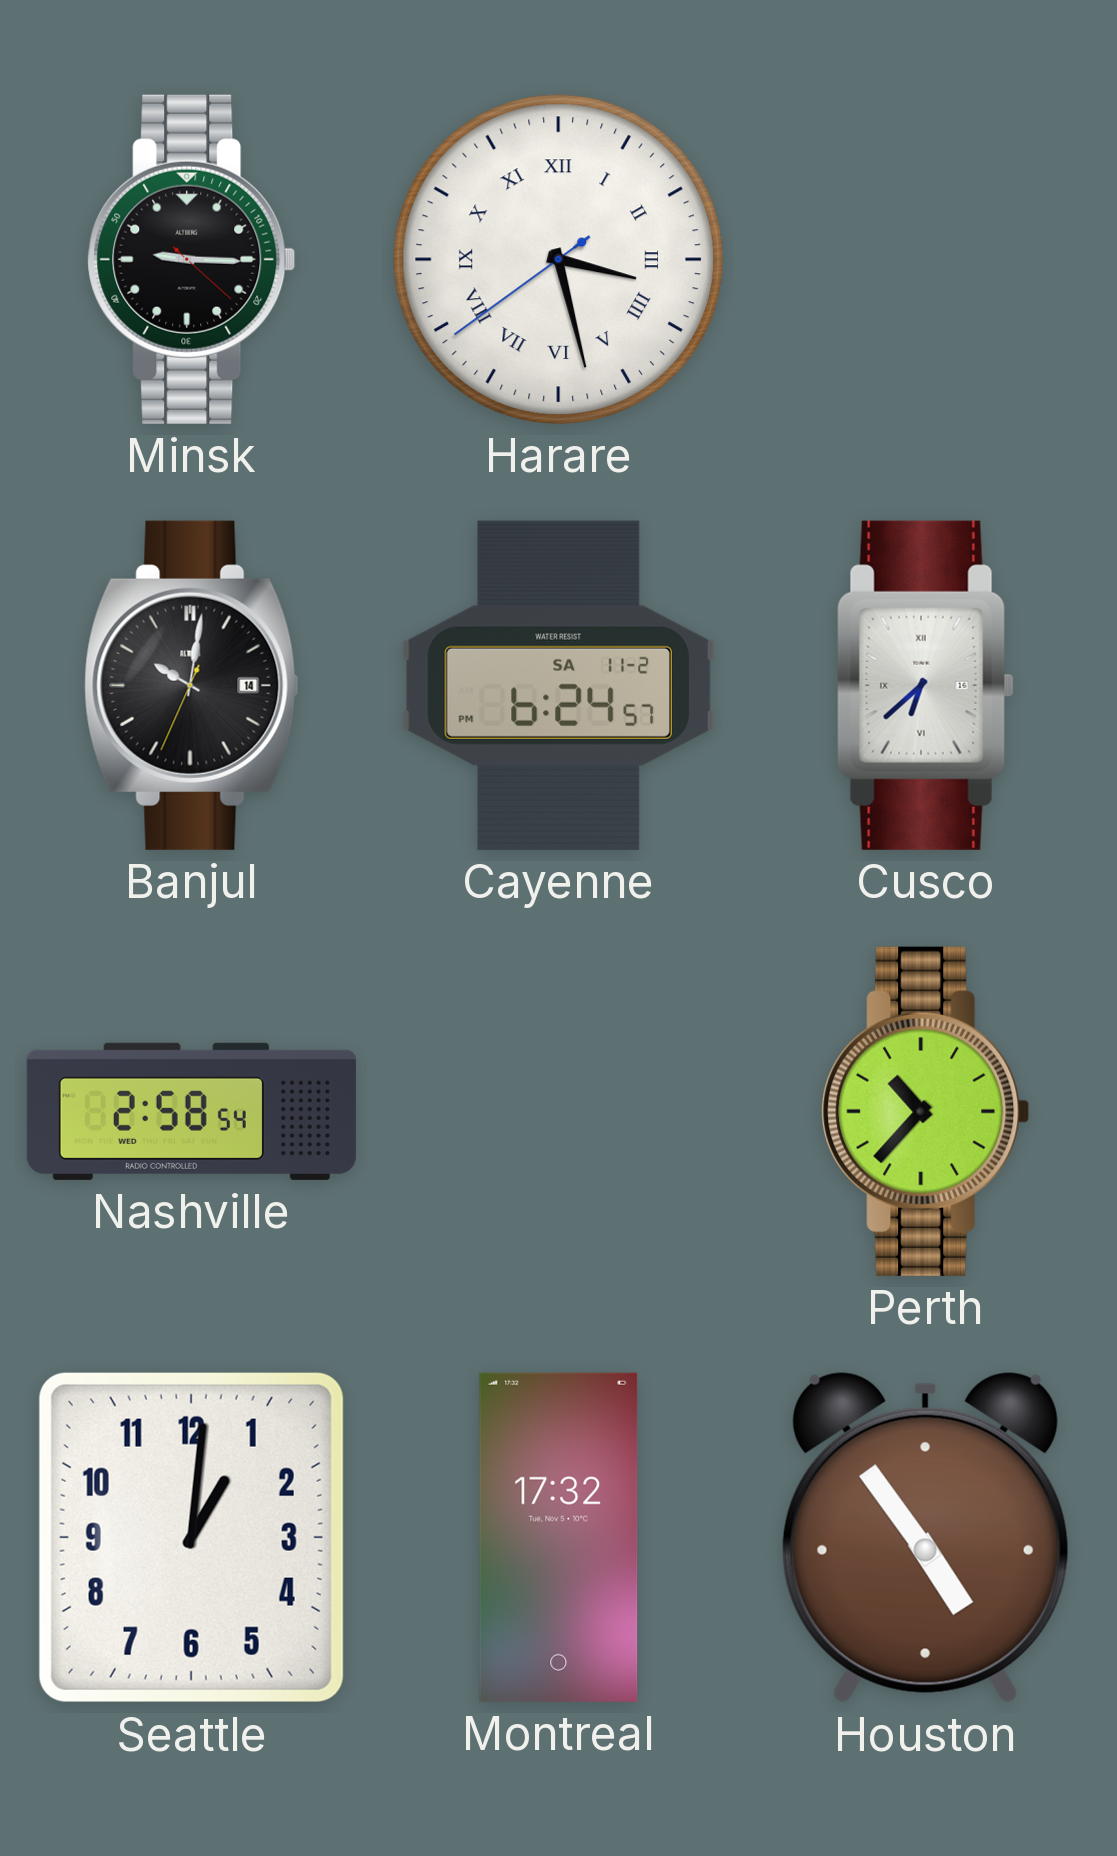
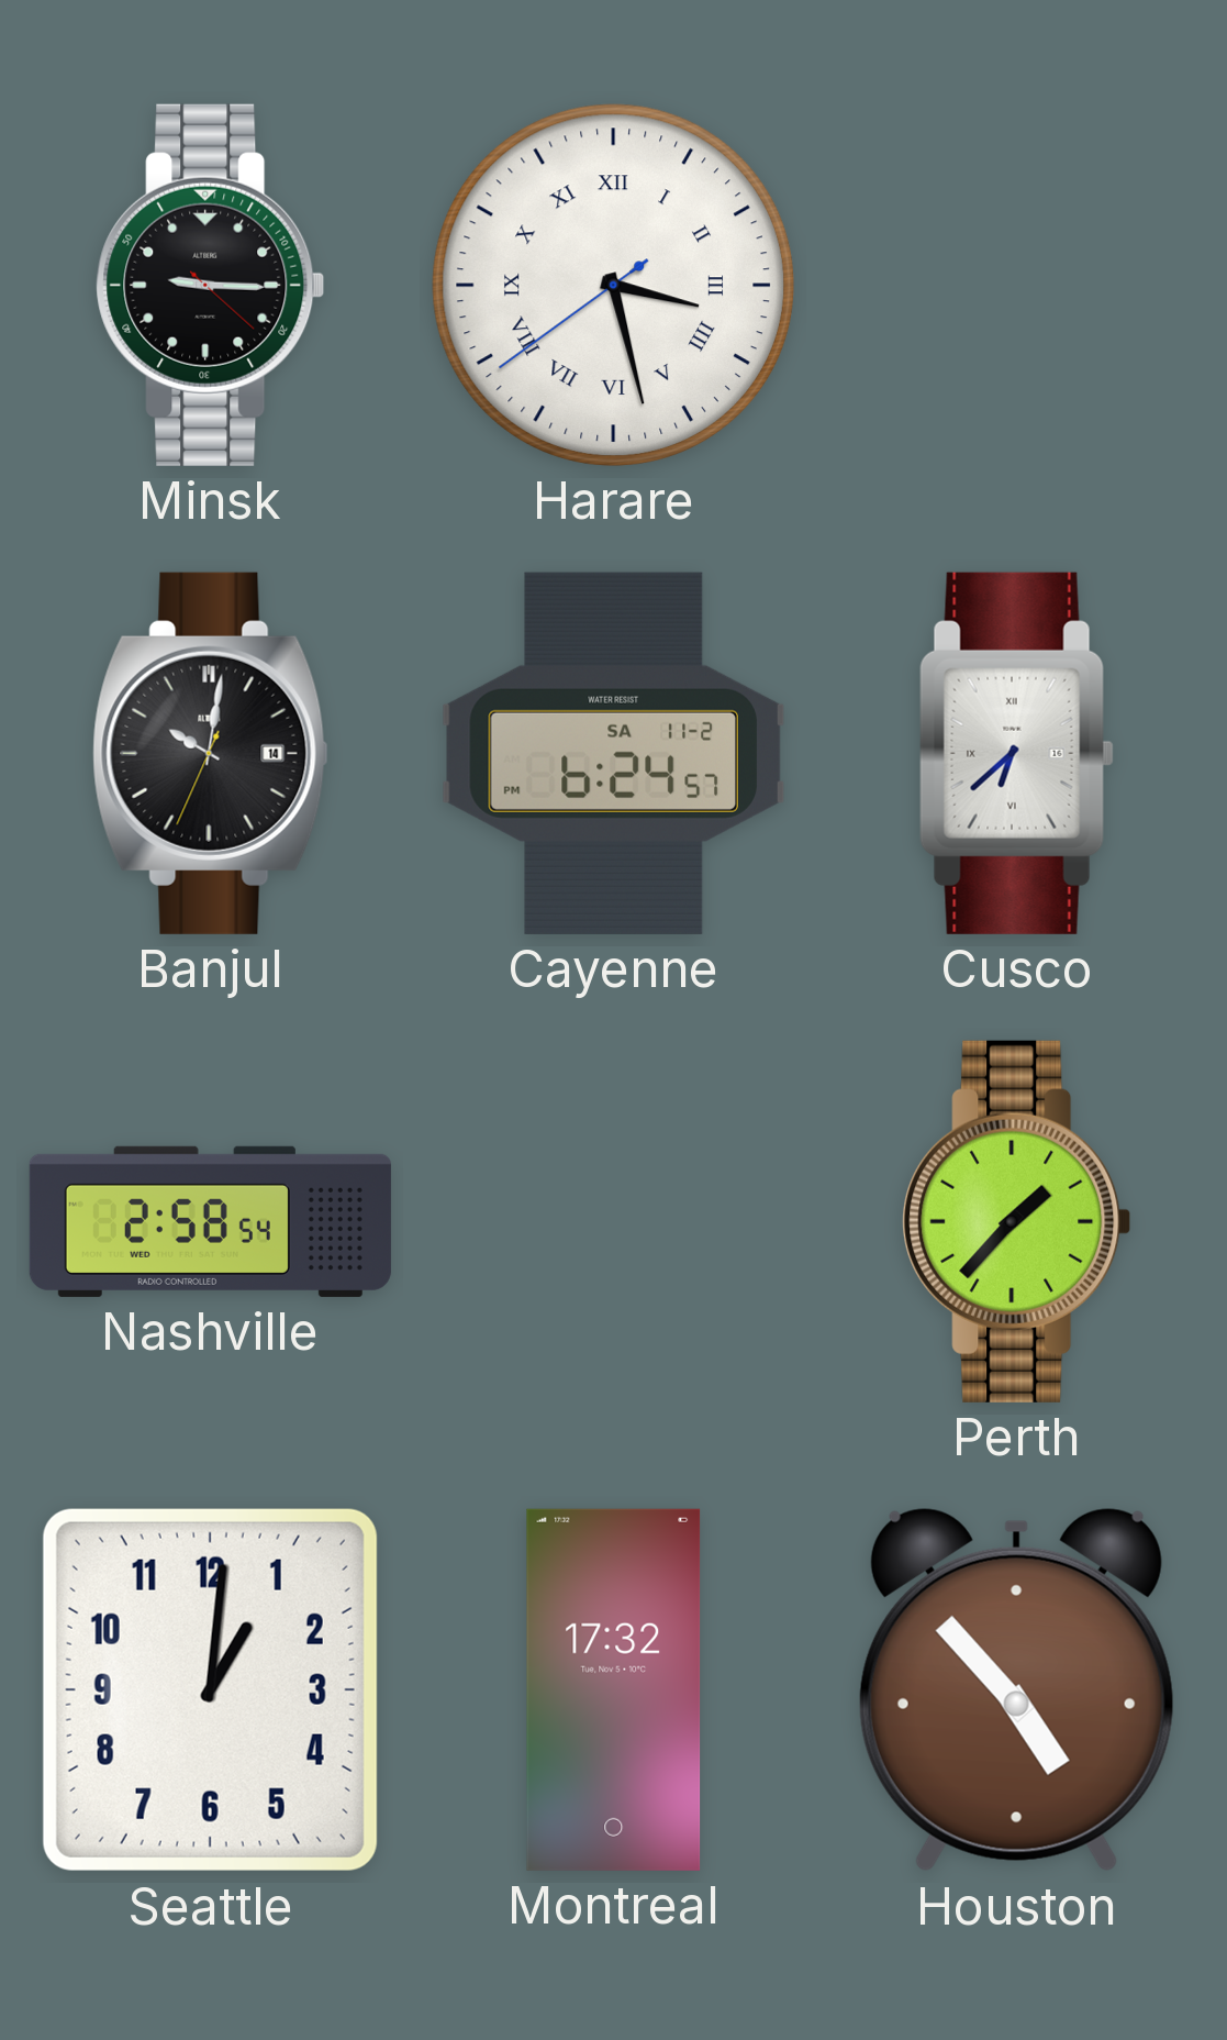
Perth: 10:37 -> 1:37 (1017, 1221)
Houston: 4:54 -> 4:53 (1016, 1689)
